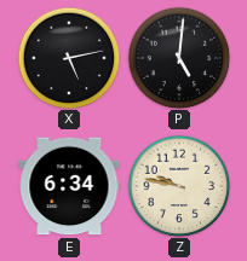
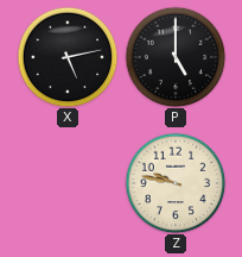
P: 5:01 -> 5:00 (176, 57)
E: 6:34 -> none (69, 186)
